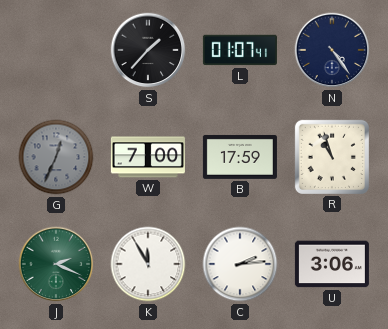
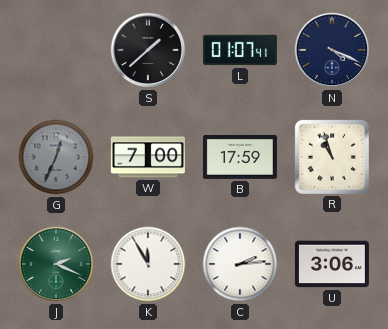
S: 1:37 -> 1:38 (148, 50)
N: 4:24 -> 4:19 (332, 50)
